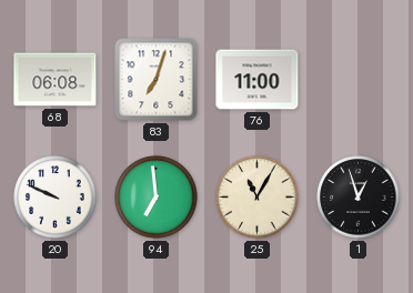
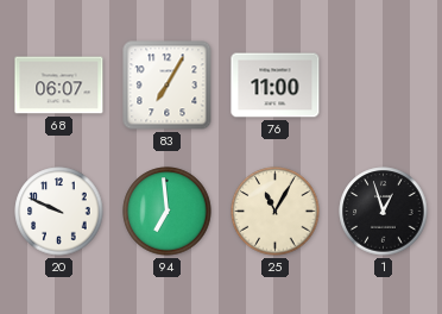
68: 06:08 -> 06:07 (59, 86)
83: 7:03 -> 7:05 (168, 86)
